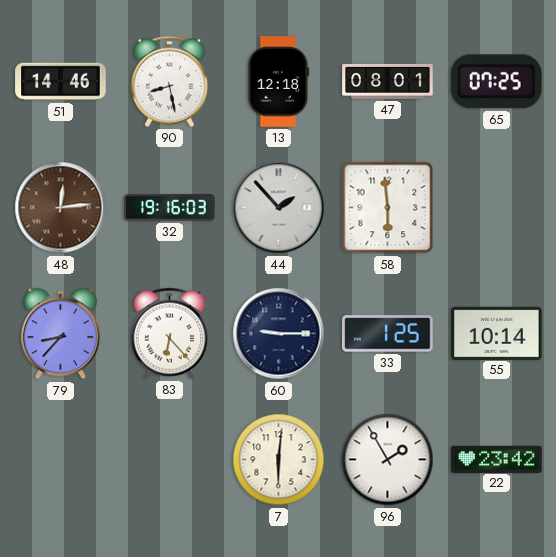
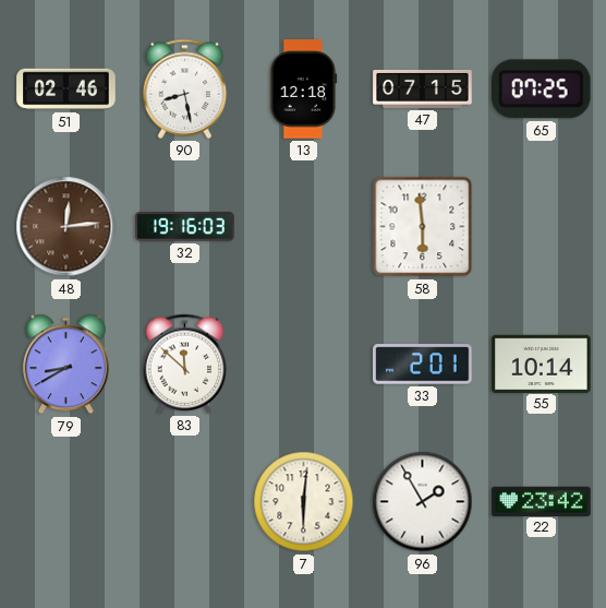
51: 14:46 -> 02:46 (66, 90)
47: 08:01 -> 07:15 (423, 88)
44: 1:53 -> none (279, 208)
79: 8:37 -> 8:40 (65, 365)
83: 6:23 -> 11:52 (185, 363)
60: 9:15 -> none (279, 334)
33: 1:25 -> 2:01 (423, 365)
